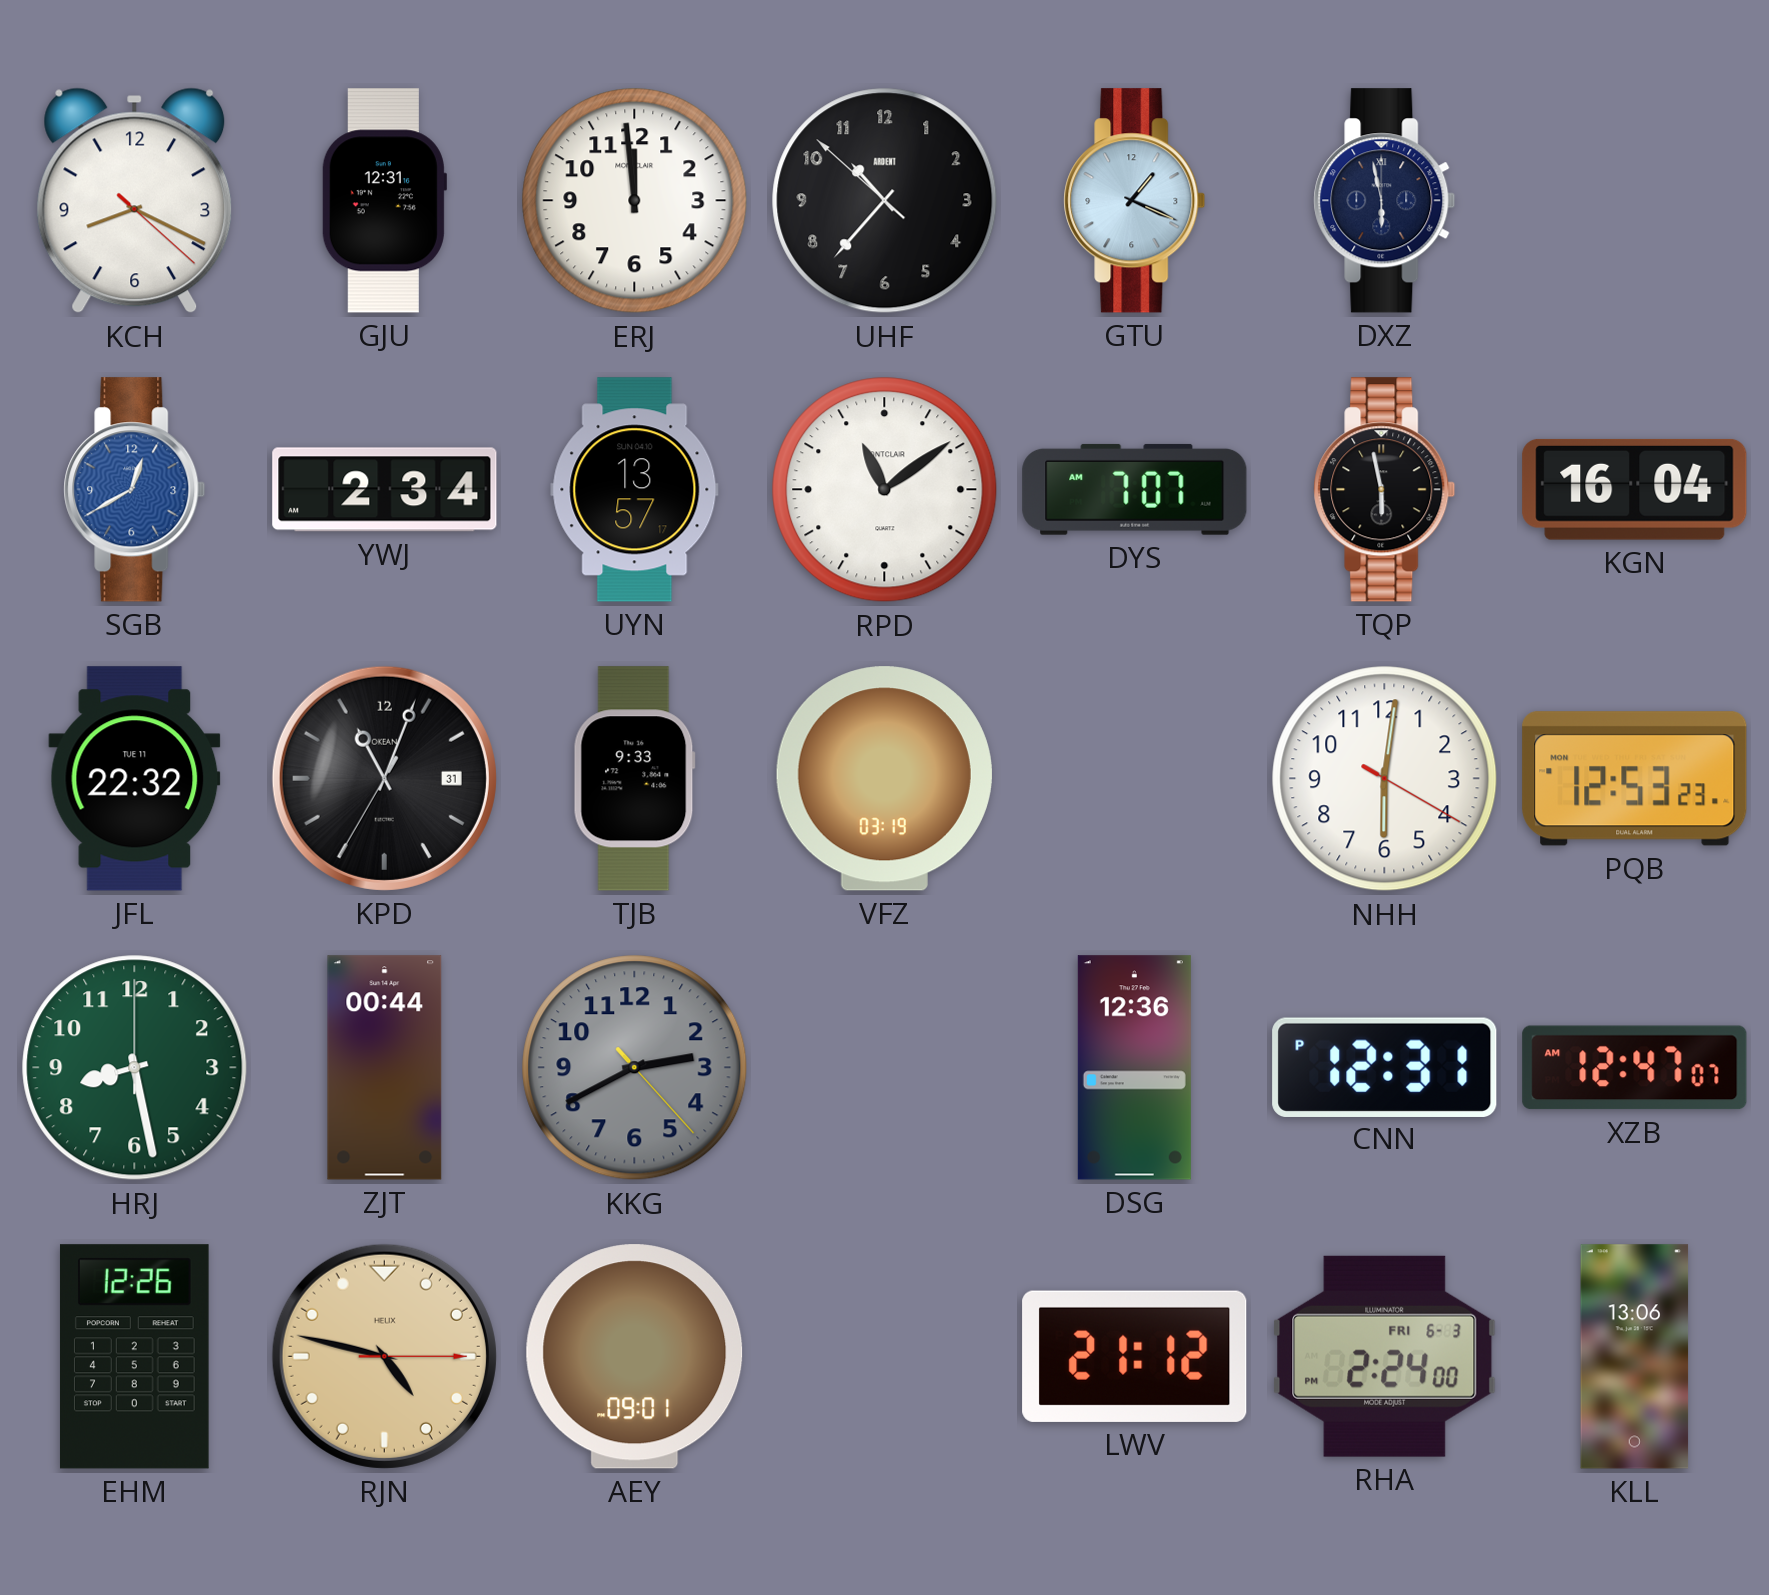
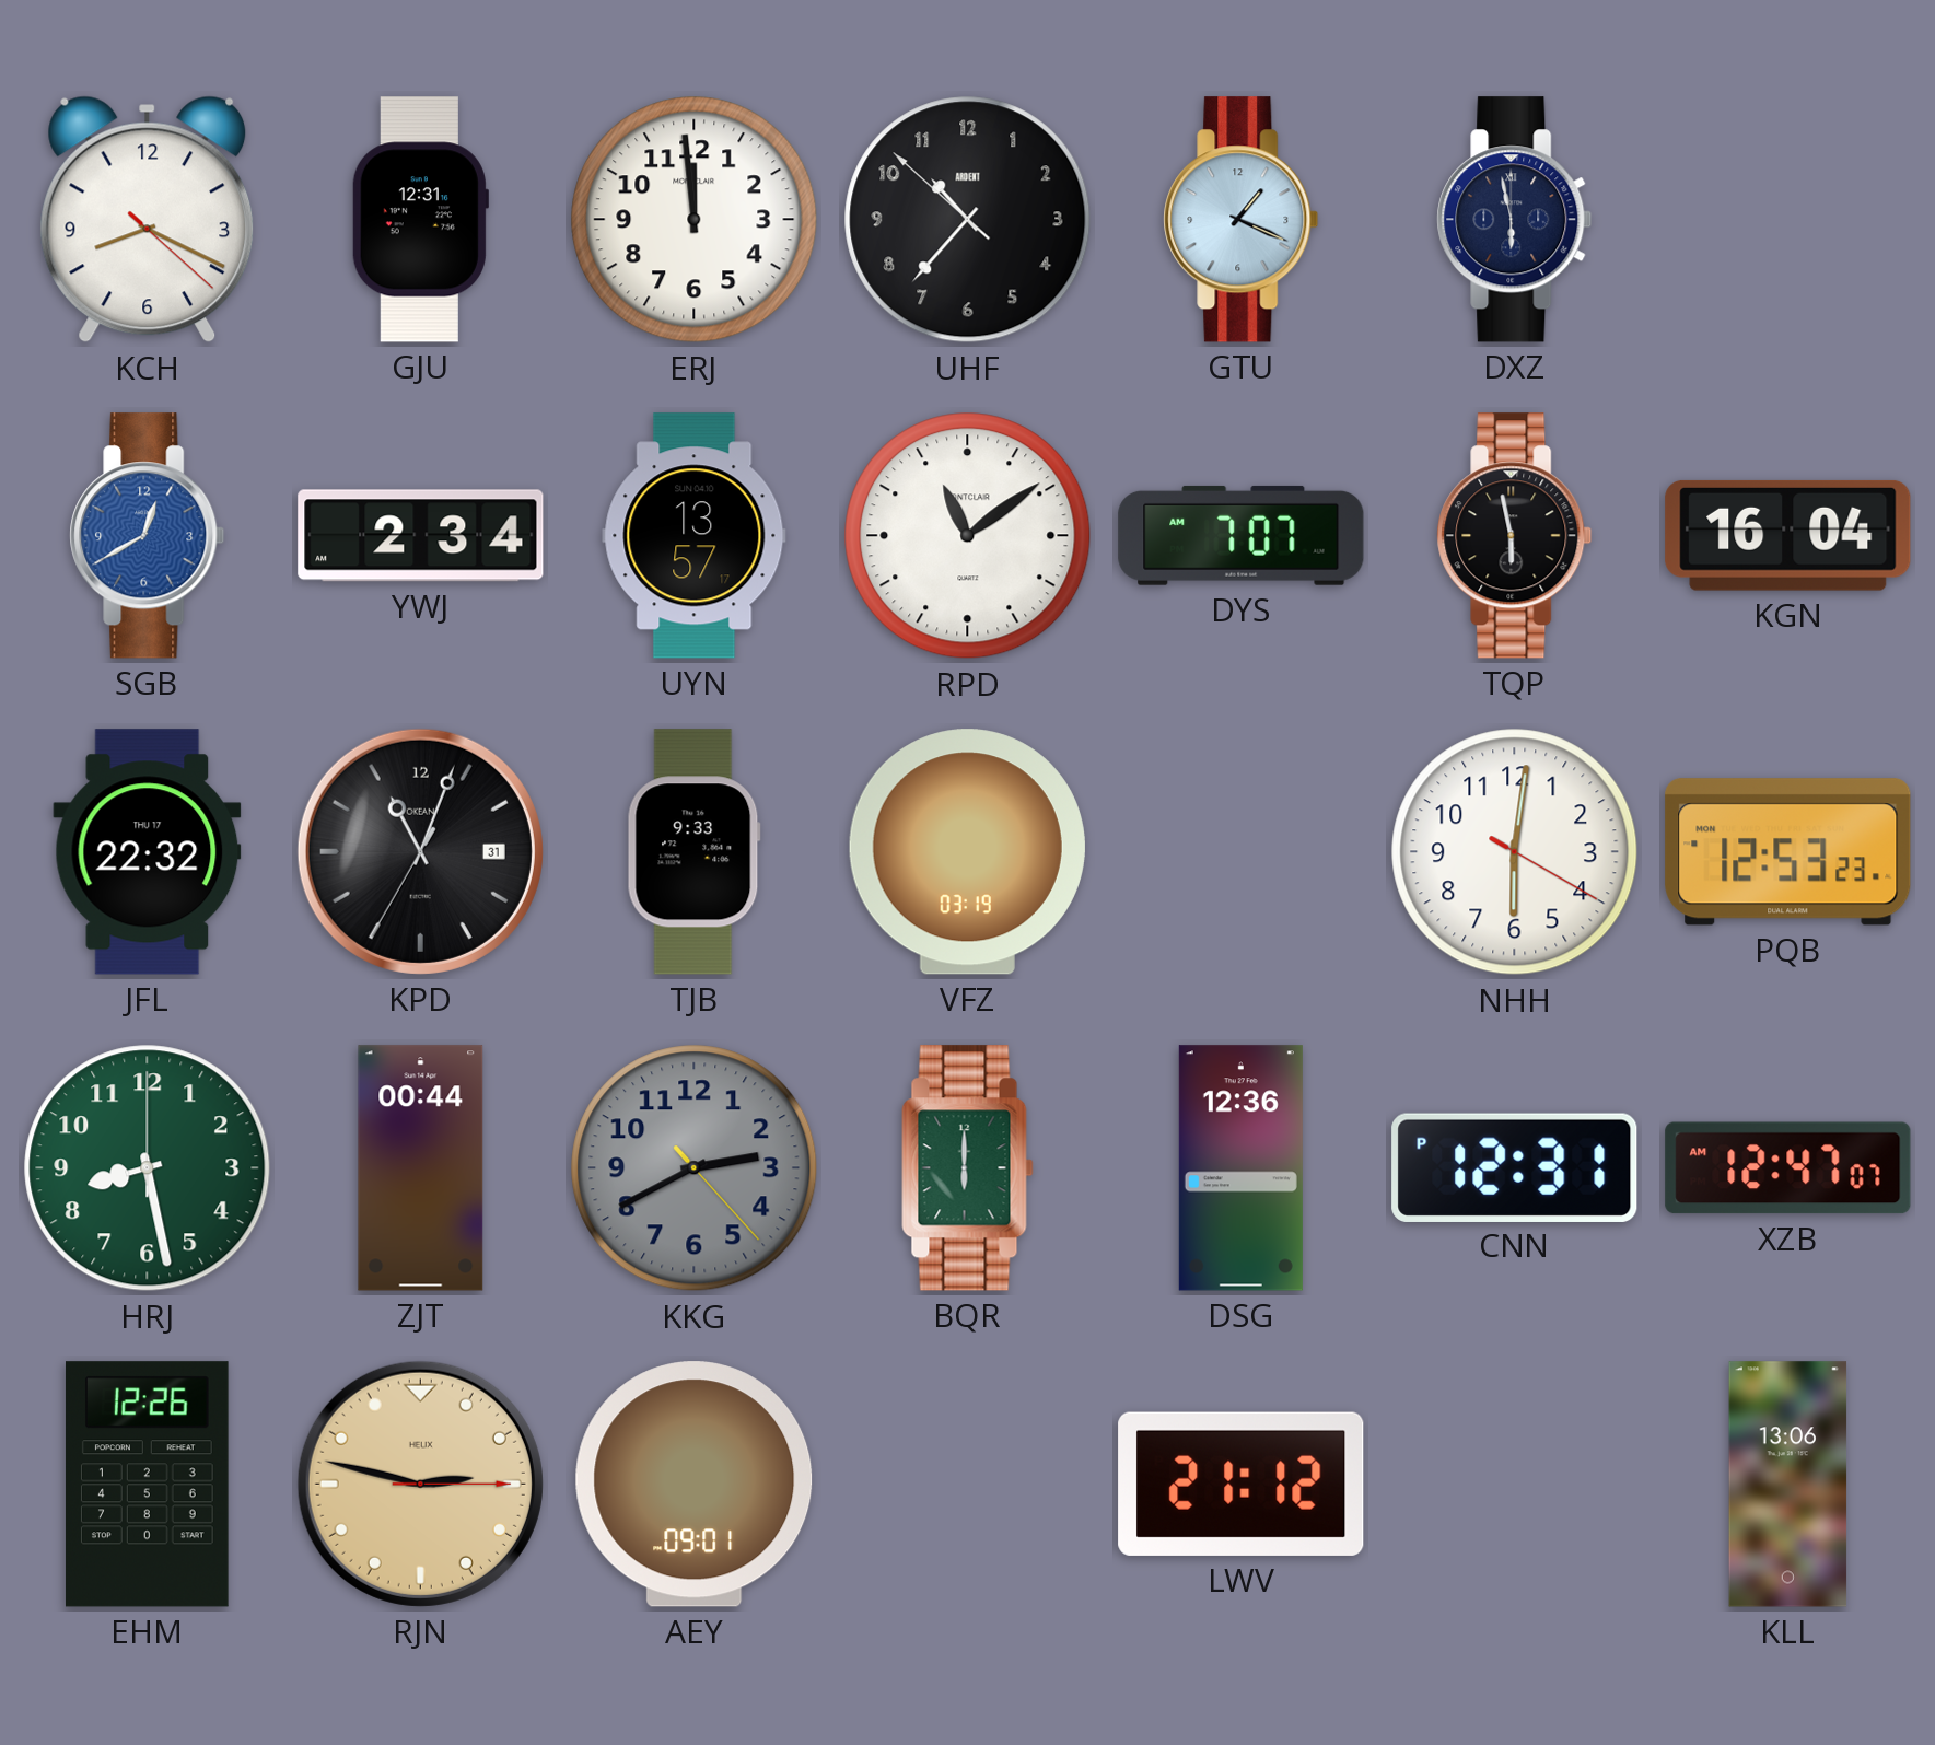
JFL date: TUE 11 -> THU 17 (148, 852)
BQR: none -> 6:00 (968, 1168)
RJN: 4:47 -> 2:47 (420, 1484)
RHA: 2:24 -> none (1385, 1356)
